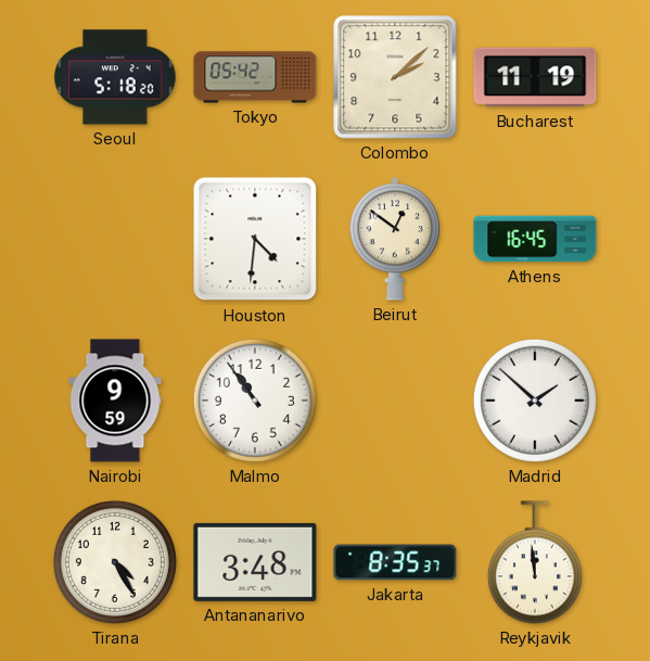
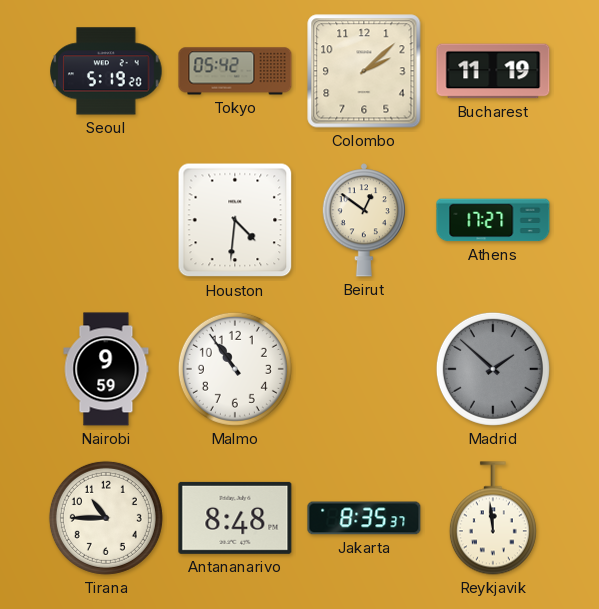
Seoul: 5:18 -> 5:19 (106, 71)
Athens: 16:45 -> 17:27 (493, 220)
Madrid dial: white -> grey (493, 369)
Tirana: 4:25 -> 10:45 (106, 518)
Antananarivo: 3:48 -> 8:48 (235, 518)
